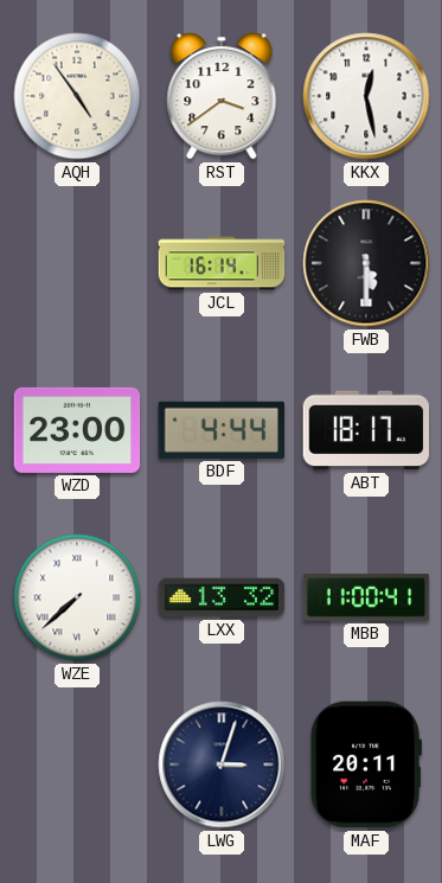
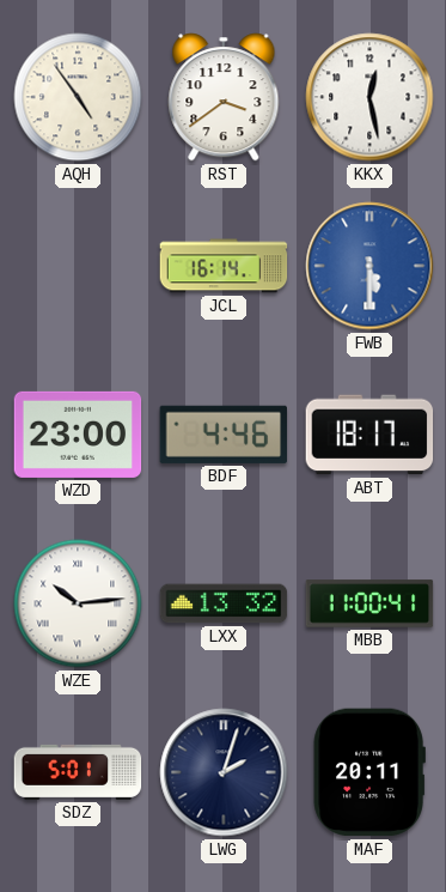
FWB dial: black -> blue (369, 266)
BDF: 4:44 -> 4:46 (222, 435)
WZE: 7:38 -> 10:14 (78, 603)
SDZ: none -> 5:01 (78, 772)
LWG: 3:03 -> 2:03 (224, 772)
